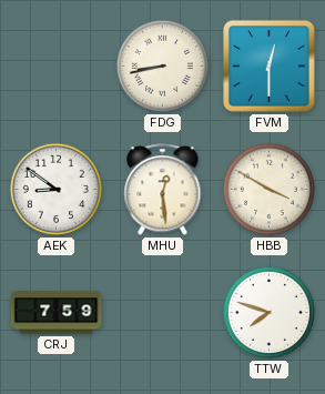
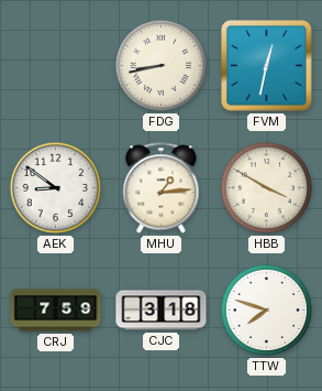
FVM: 12:30 -> 12:32 (266, 65)
MHU: 12:29 -> 1:14 (162, 188)
CJC: none -> 3:18 (162, 311)
